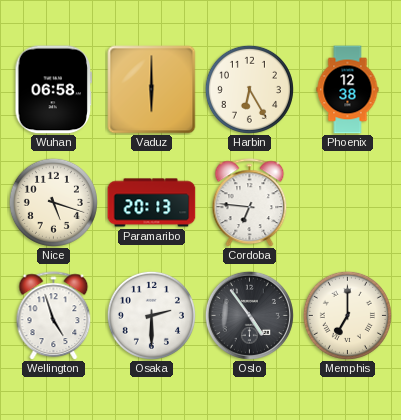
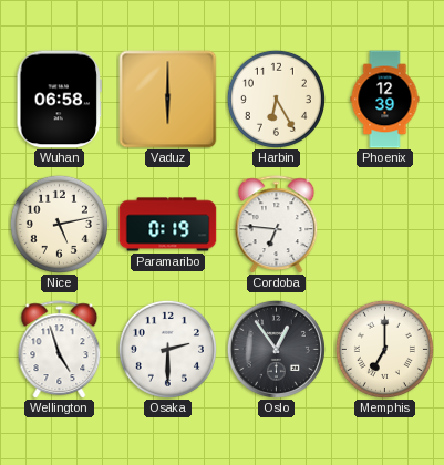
Phoenix: 12:38 -> 12:39 (385, 100)
Nice: 5:18 -> 5:13 (59, 224)
Paramaribo: 20:13 -> 0:19 (168, 225)
Oslo: 4:54 -> 12:54 (276, 349)
